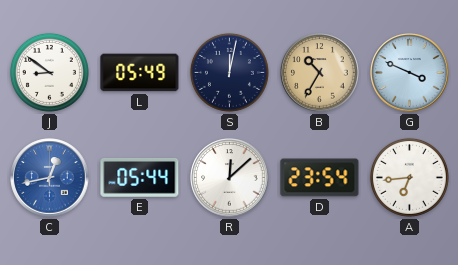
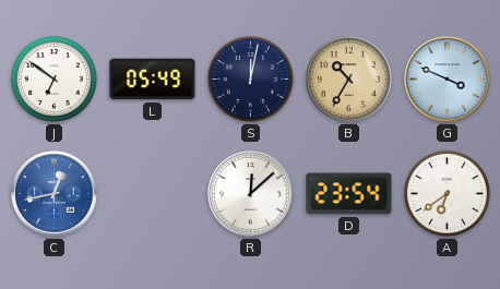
J: 8:51 -> 6:51 (53, 79)
E: 05:44 -> none (140, 178)
A: 6:44 -> 6:39 (447, 193)
